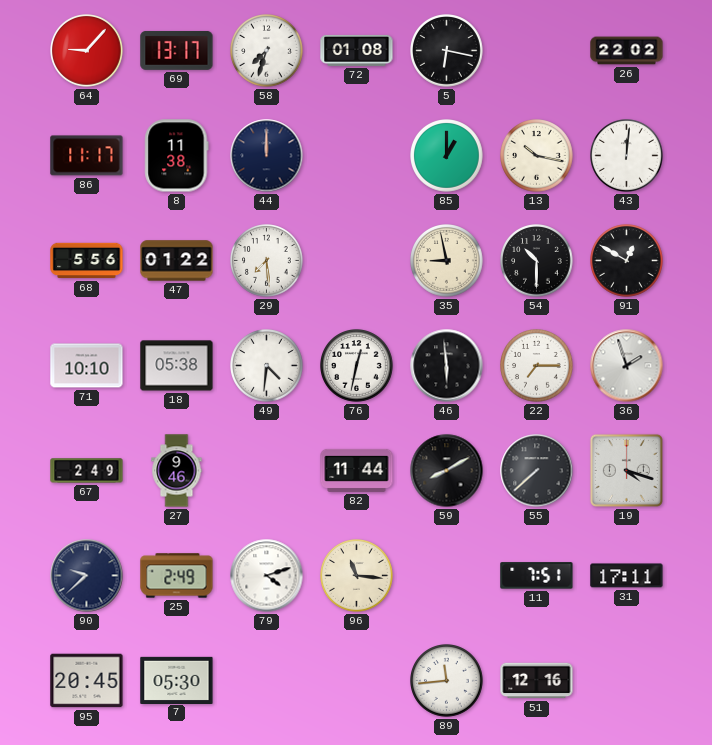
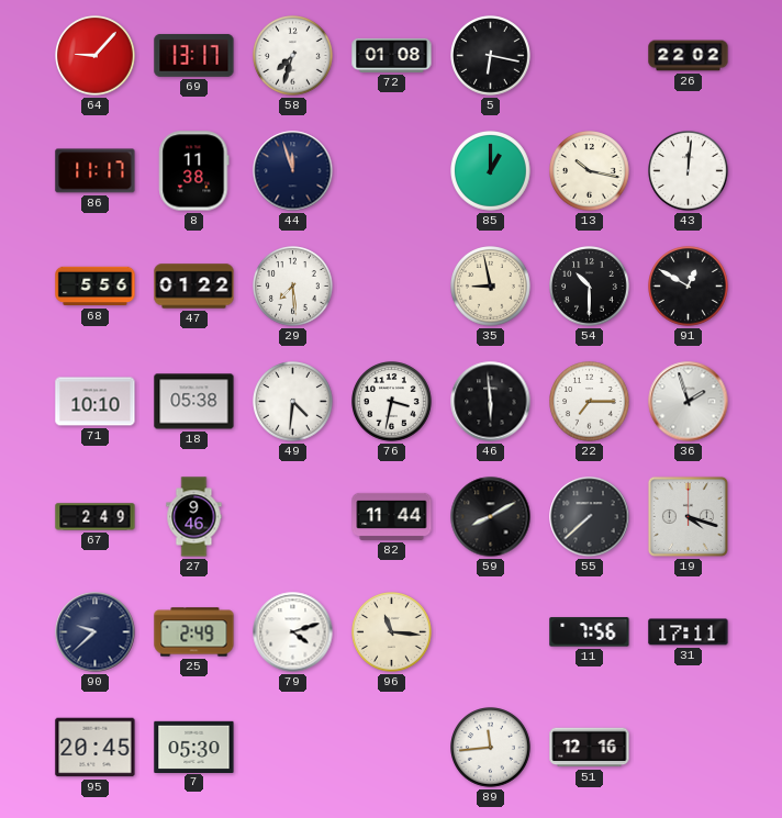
44: 12:00 -> 11:57 (293, 171)
76: 12:32 -> 3:32 (392, 402)
11: 7:51 -> 7:56 (590, 632)
